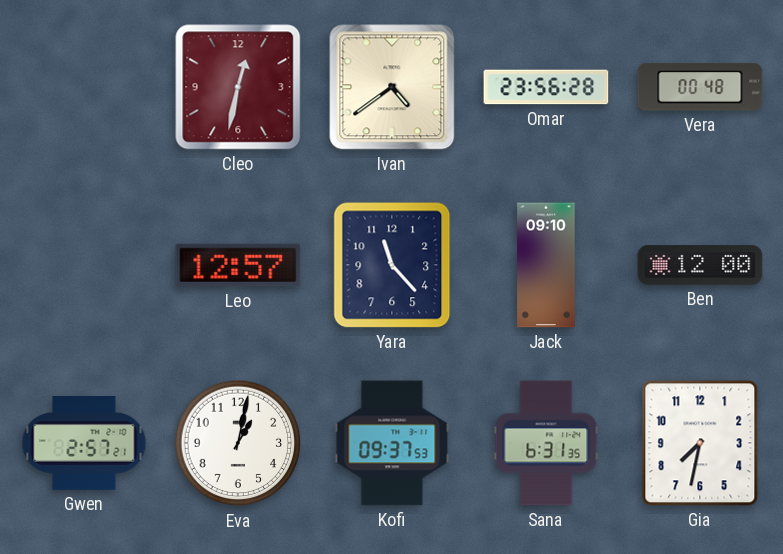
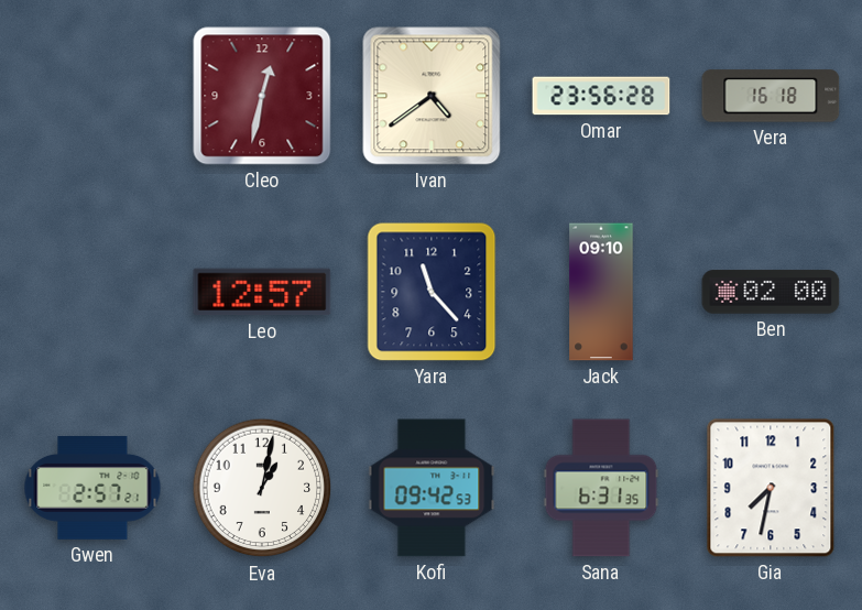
Vera: 00:48 -> 16:18 (771, 96)
Ben: 12:00 -> 02:00 (771, 292)
Kofi: 09:37 -> 09:42 (432, 488)
